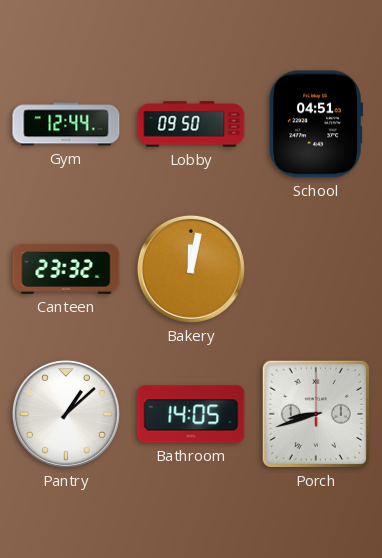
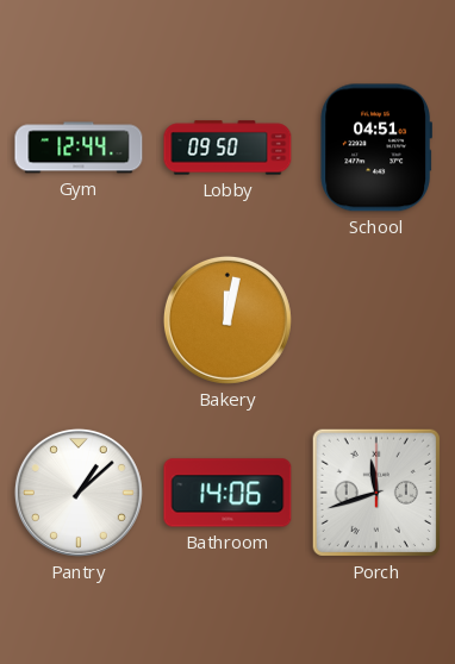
Canteen: 23:32 -> none (66, 269)
Bathroom: 14:05 -> 14:06 (227, 493)
Porch: 8:42 -> 11:42 (376, 493)
